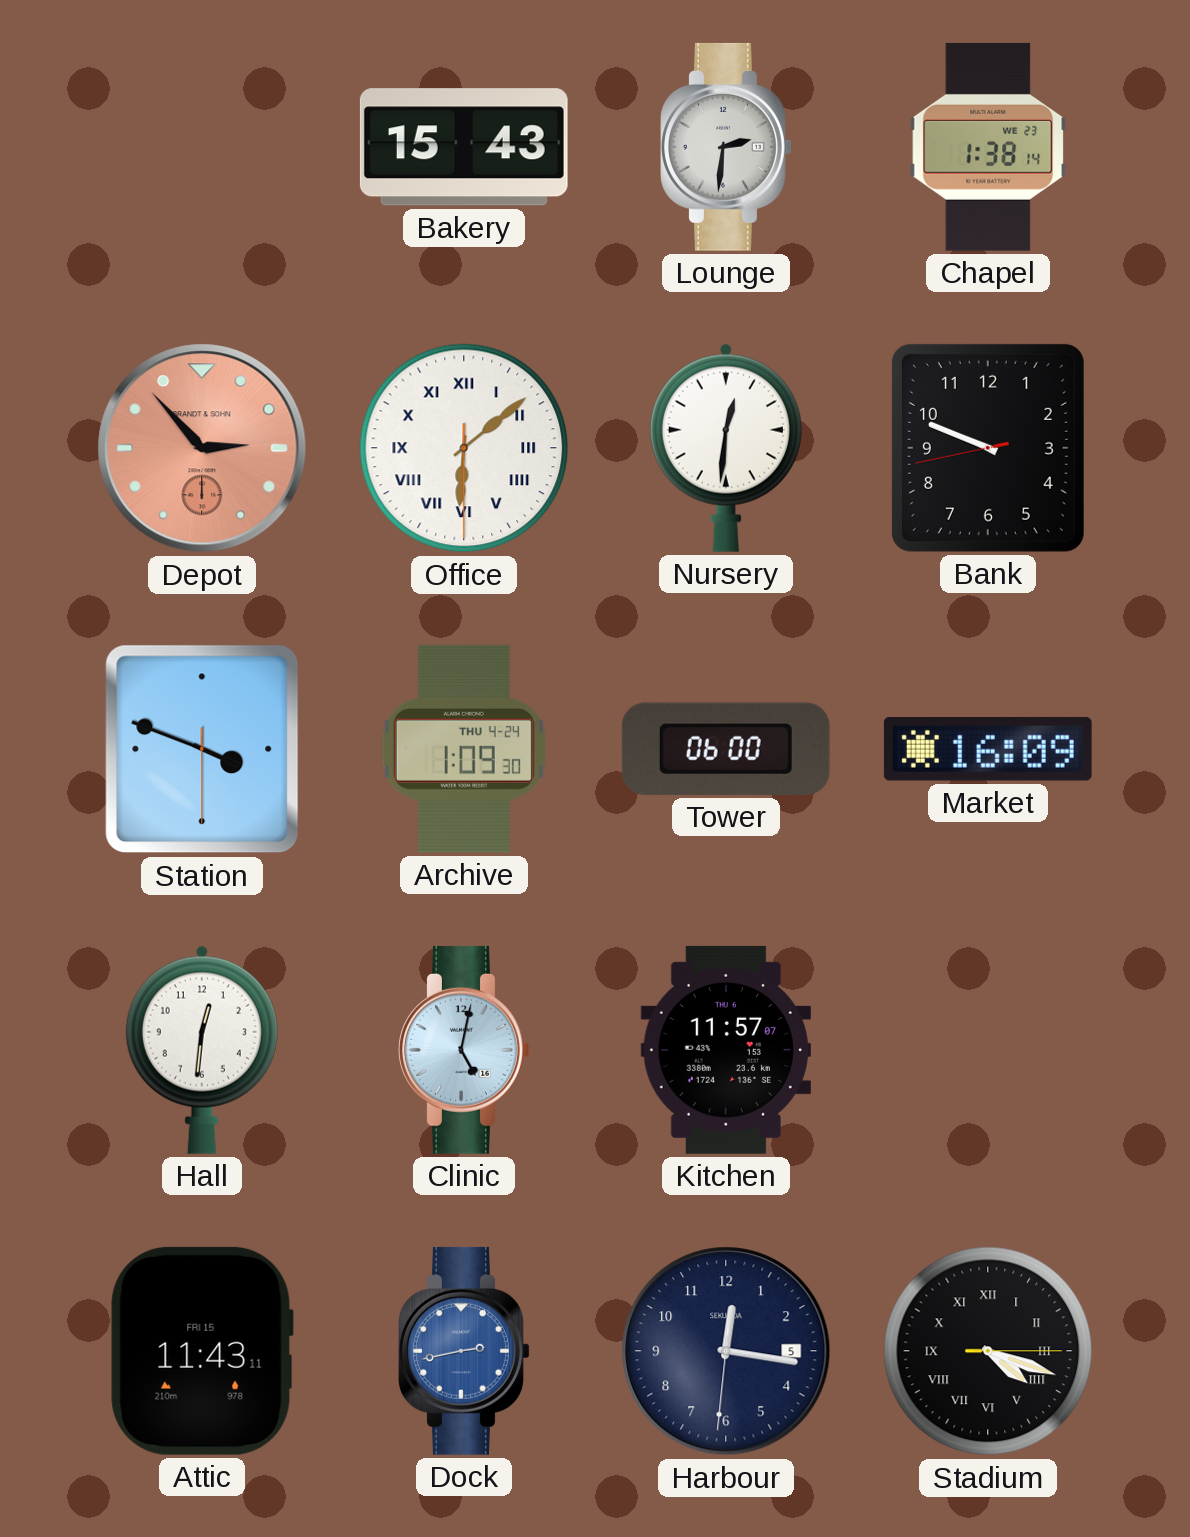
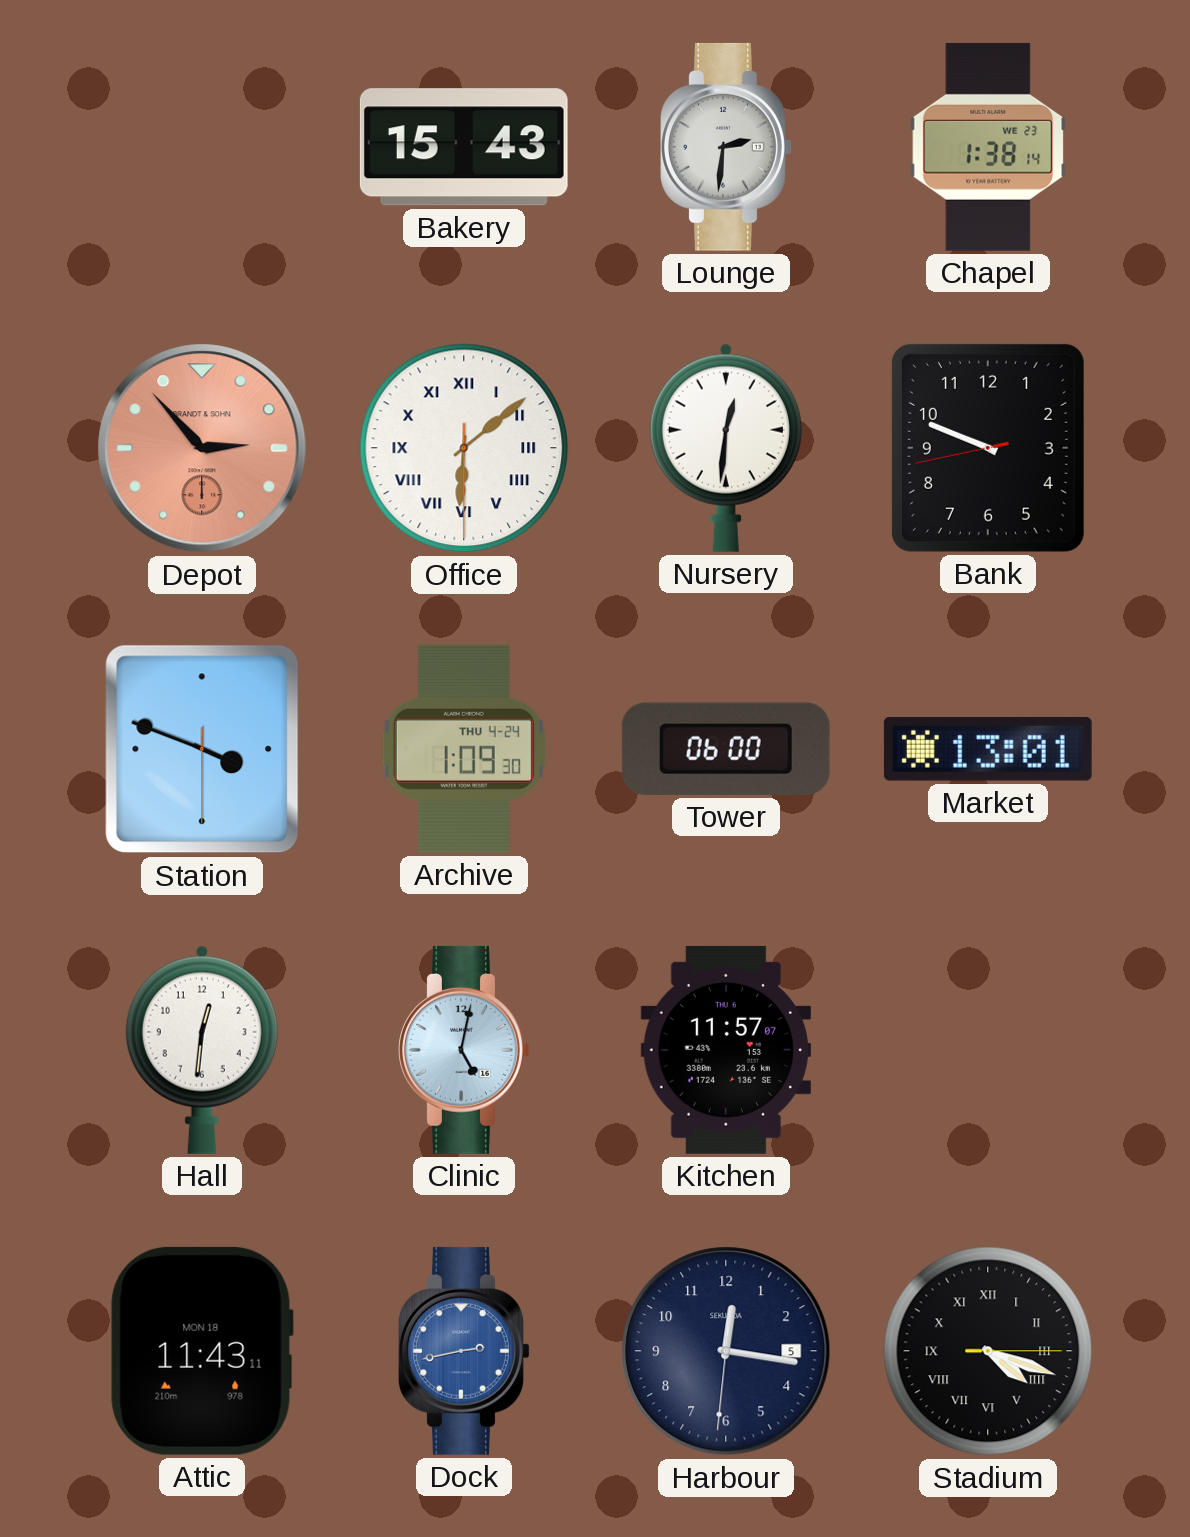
Market: 16:09 -> 13:01 (988, 749)
Attic date: FRI 15 -> MON 18 (202, 1351)
